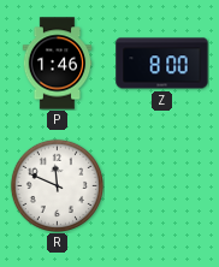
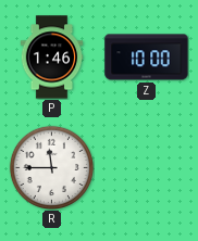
Z: 8:00 -> 10:00 (147, 58)
R: 11:49 -> 11:45 (51, 167)
